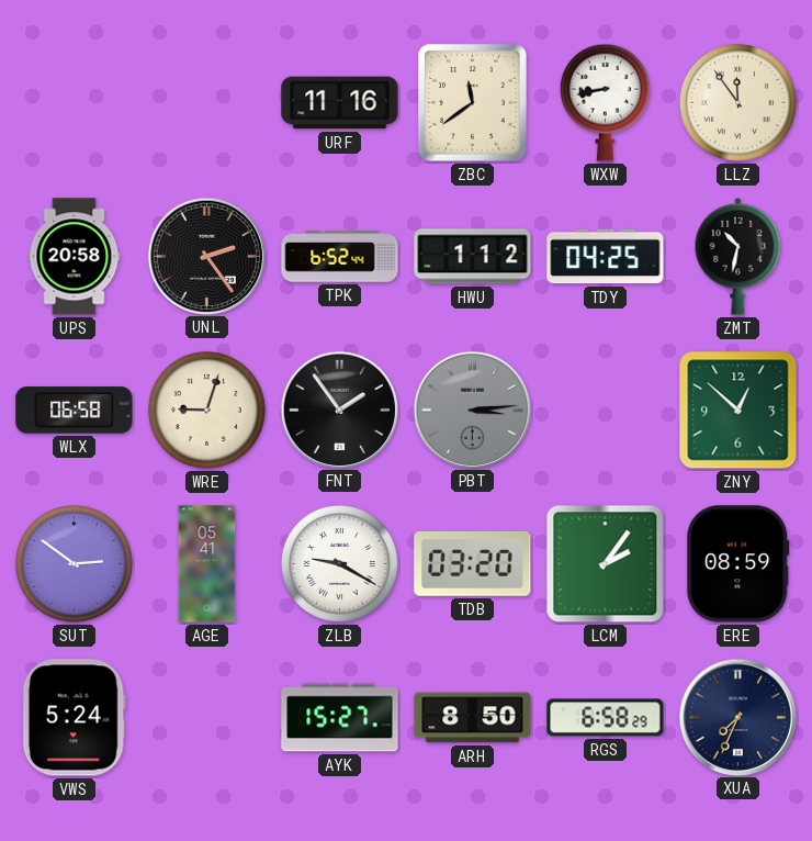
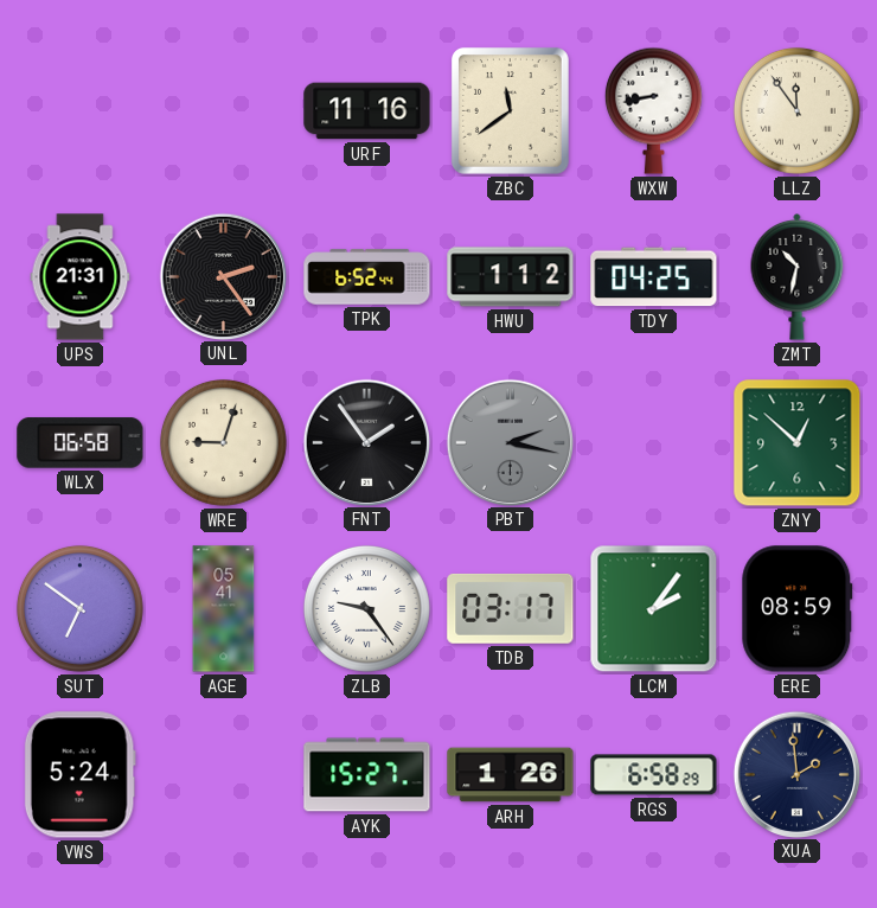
UPS: 20:58 -> 21:31 (81, 277)
PBT: 3:14 -> 2:17 (510, 442)
SUT: 2:51 -> 6:51 (79, 608)
ZLB: 9:20 -> 9:24 (366, 608)
TDB: 03:20 -> 03:17 (511, 608)
ARH: 8:50 -> 1:26 (511, 775)
XUA: 7:34 -> 1:59 (796, 774)
